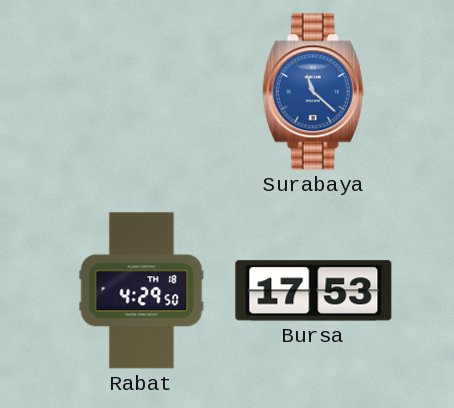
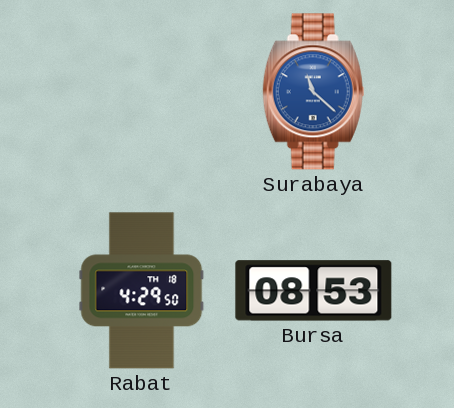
Bursa: 17:53 -> 08:53 (314, 291)
